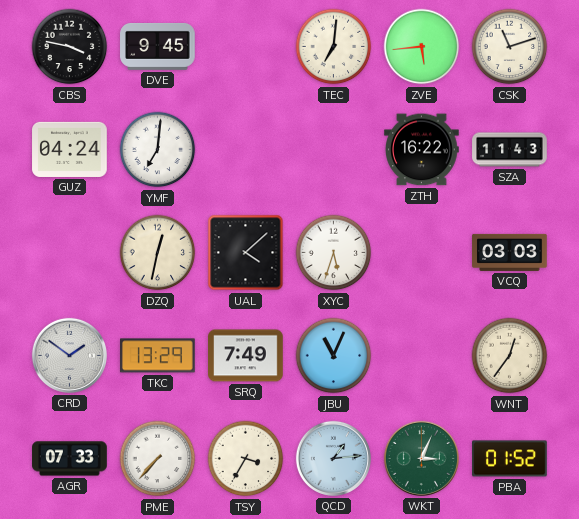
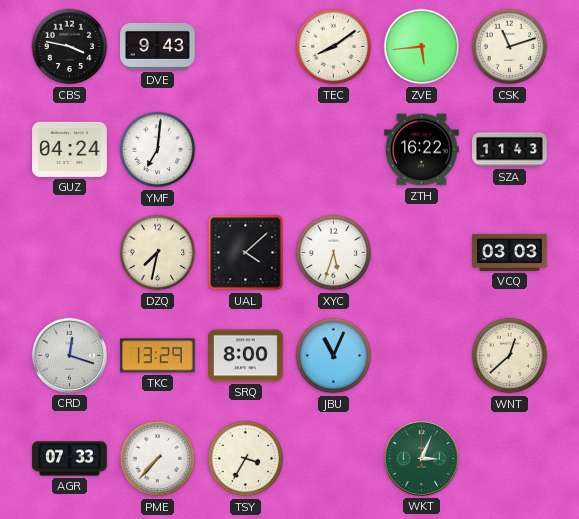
DVE: 9:45 -> 9:43 (158, 46)
TEC: 7:01 -> 8:09 (334, 47)
DZQ: 12:32 -> 7:32 (158, 253)
CRD: 1:51 -> 12:18 (69, 355)
SRQ: 7:49 -> 8:00 (246, 356)
WNT: 12:36 -> 12:38 (510, 356)
QCD: 1:14 -> none (333, 458)
PBA: 01:52 -> none (510, 459)
